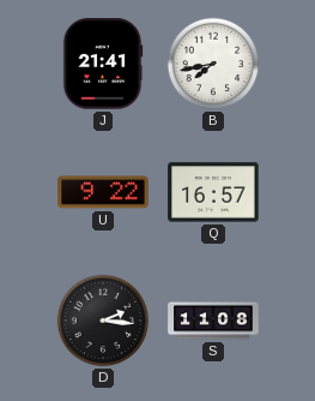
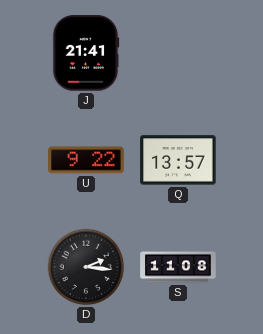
B: 7:43 -> none (213, 64)
Q: 16:57 -> 13:57 (178, 160)
